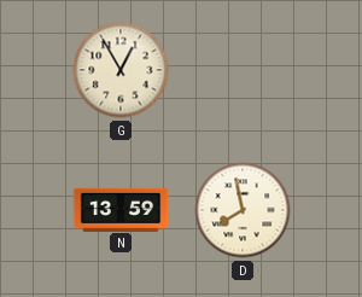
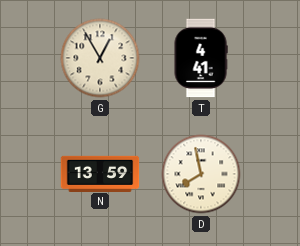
T: none -> 4:41 (201, 58)
